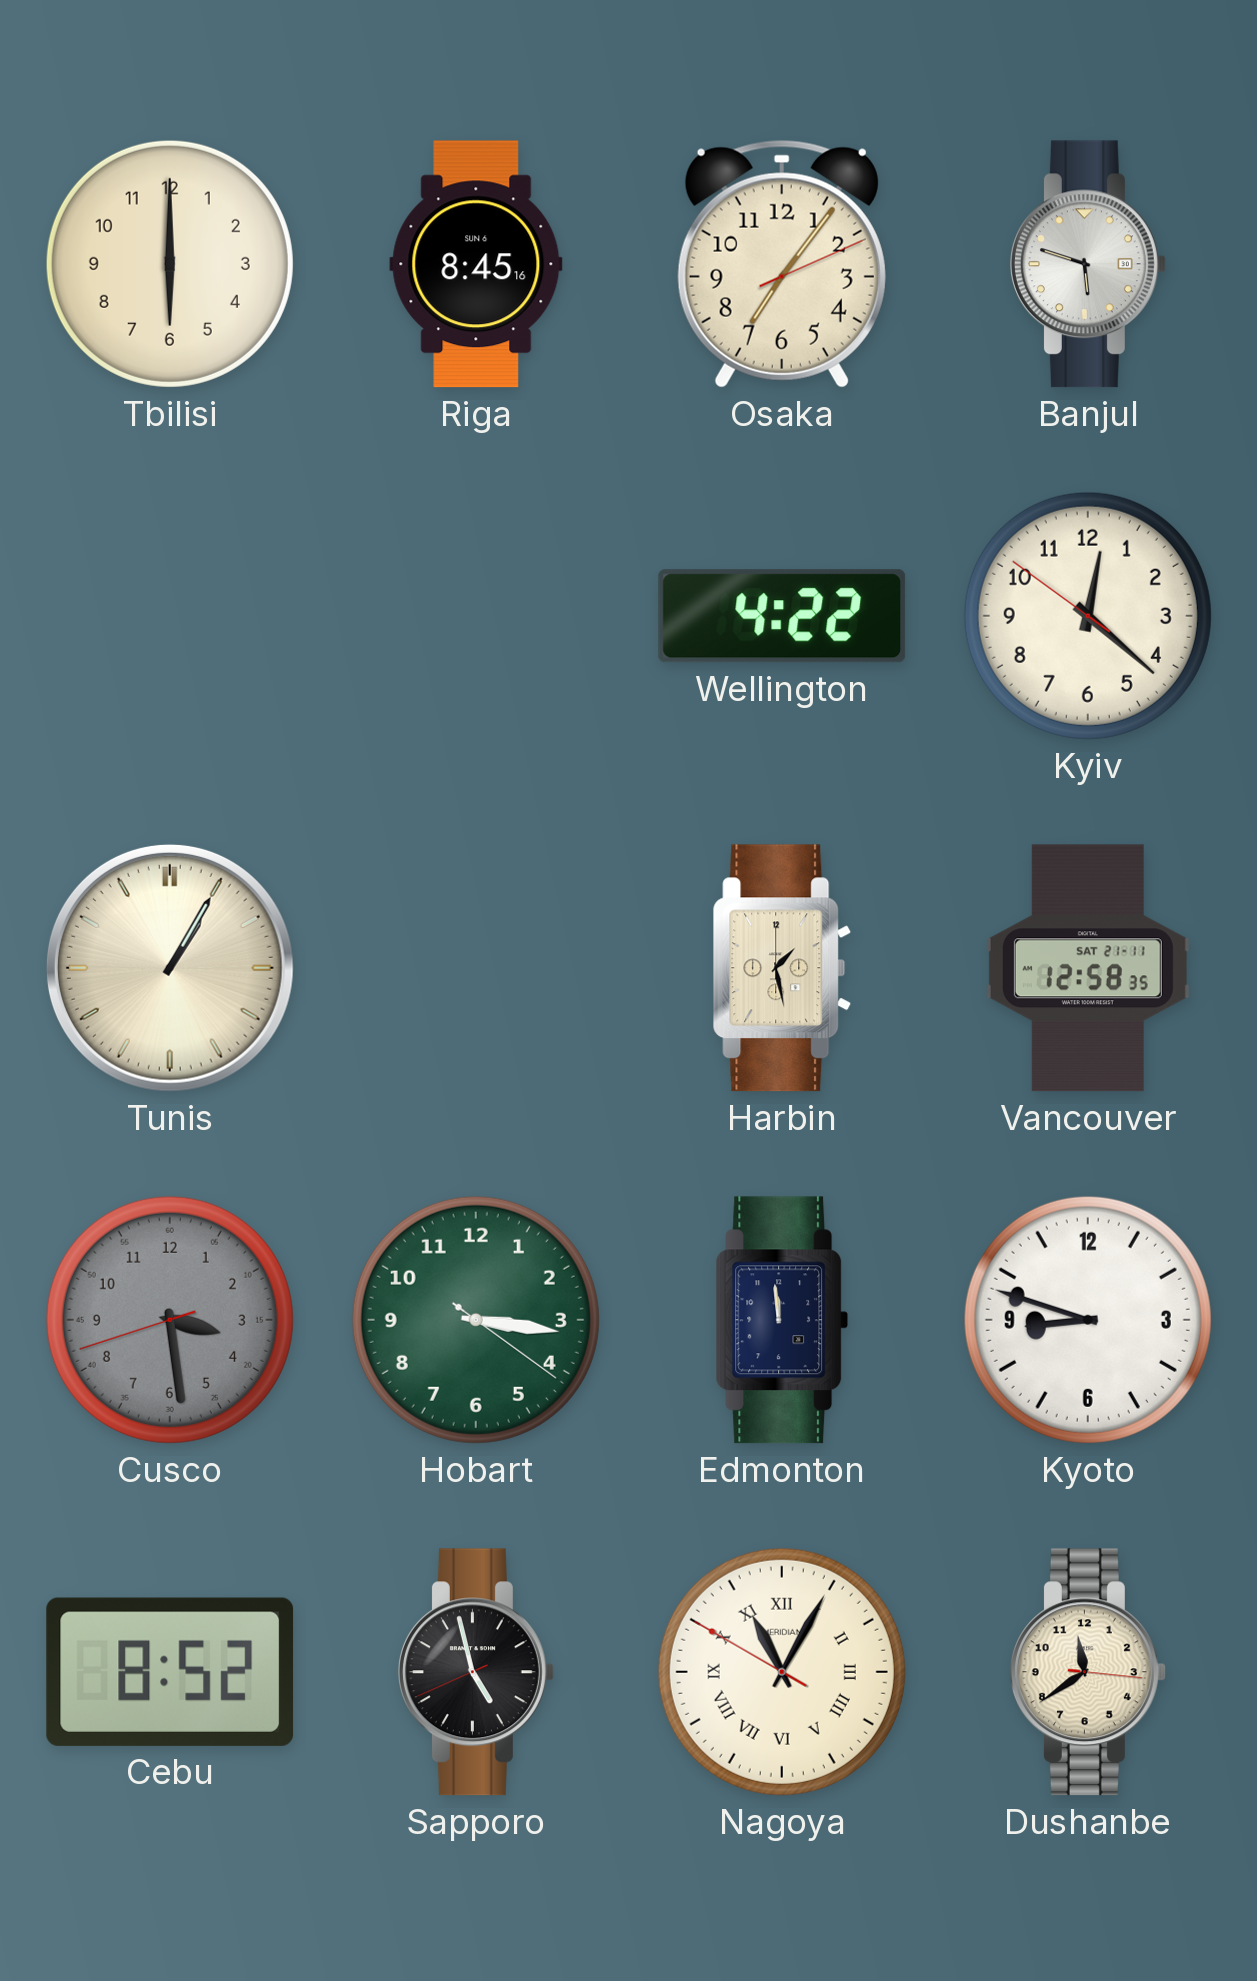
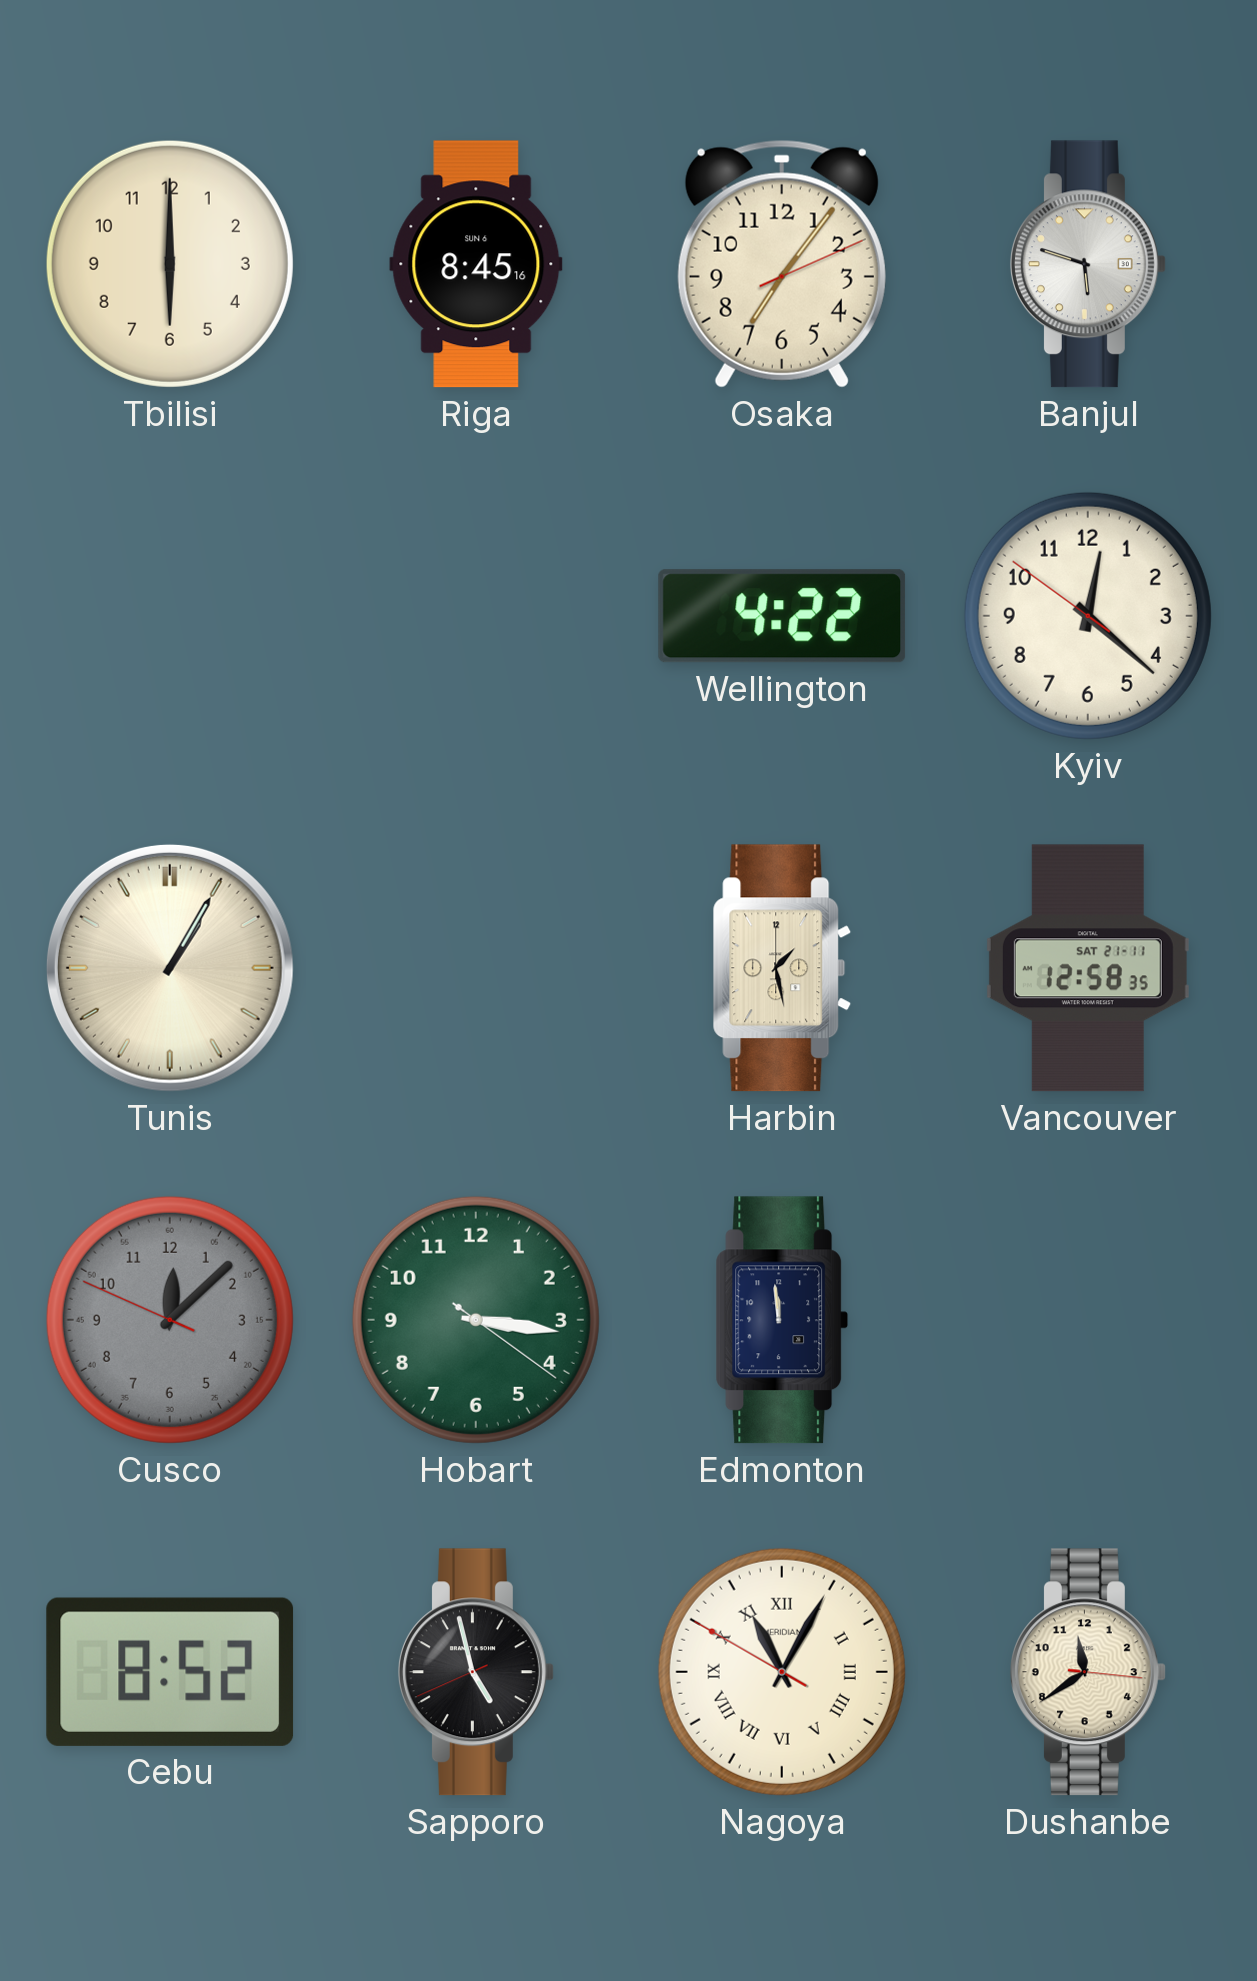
Cusco: 3:28 -> 12:07 (170, 1320)
Kyoto: 8:48 -> none (1088, 1320)
